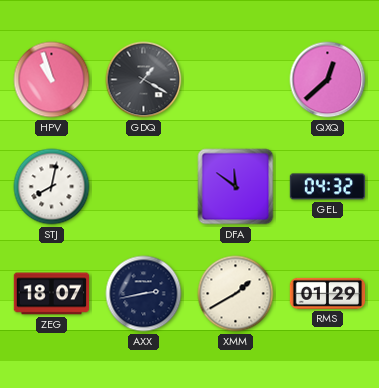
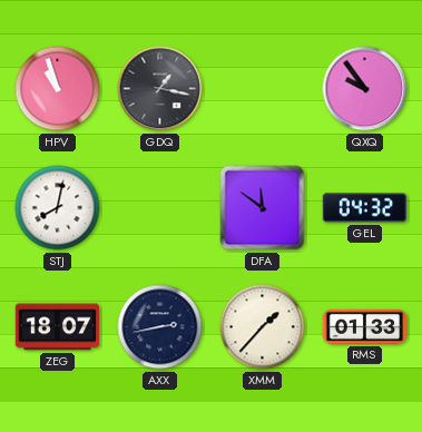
GDQ: 1:20 -> 1:17 (160, 89)
QXQ: 12:38 -> 9:54 (365, 89)
XMM: 1:40 -> 1:37 (263, 327)
RMS: 01:29 -> 01:33 (365, 326)
